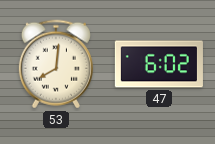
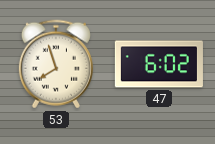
53: 8:01 -> 7:57 (56, 64)
